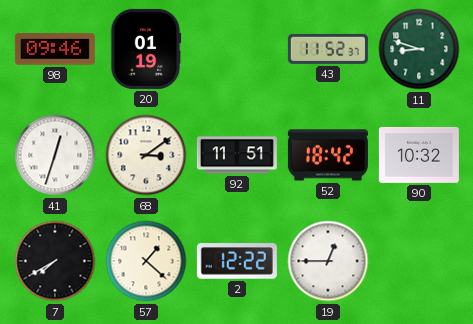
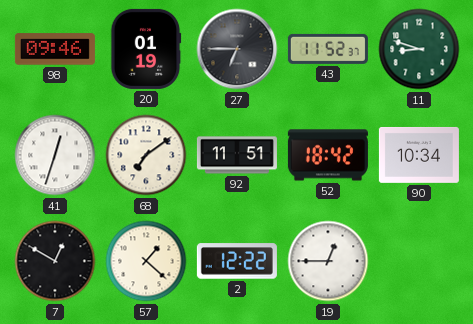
27: none -> 6:45 (237, 49)
68: 3:09 -> 7:09 (146, 155)
90: 10:32 -> 10:34 (419, 155)
7: 7:40 -> 12:50 (55, 261)
